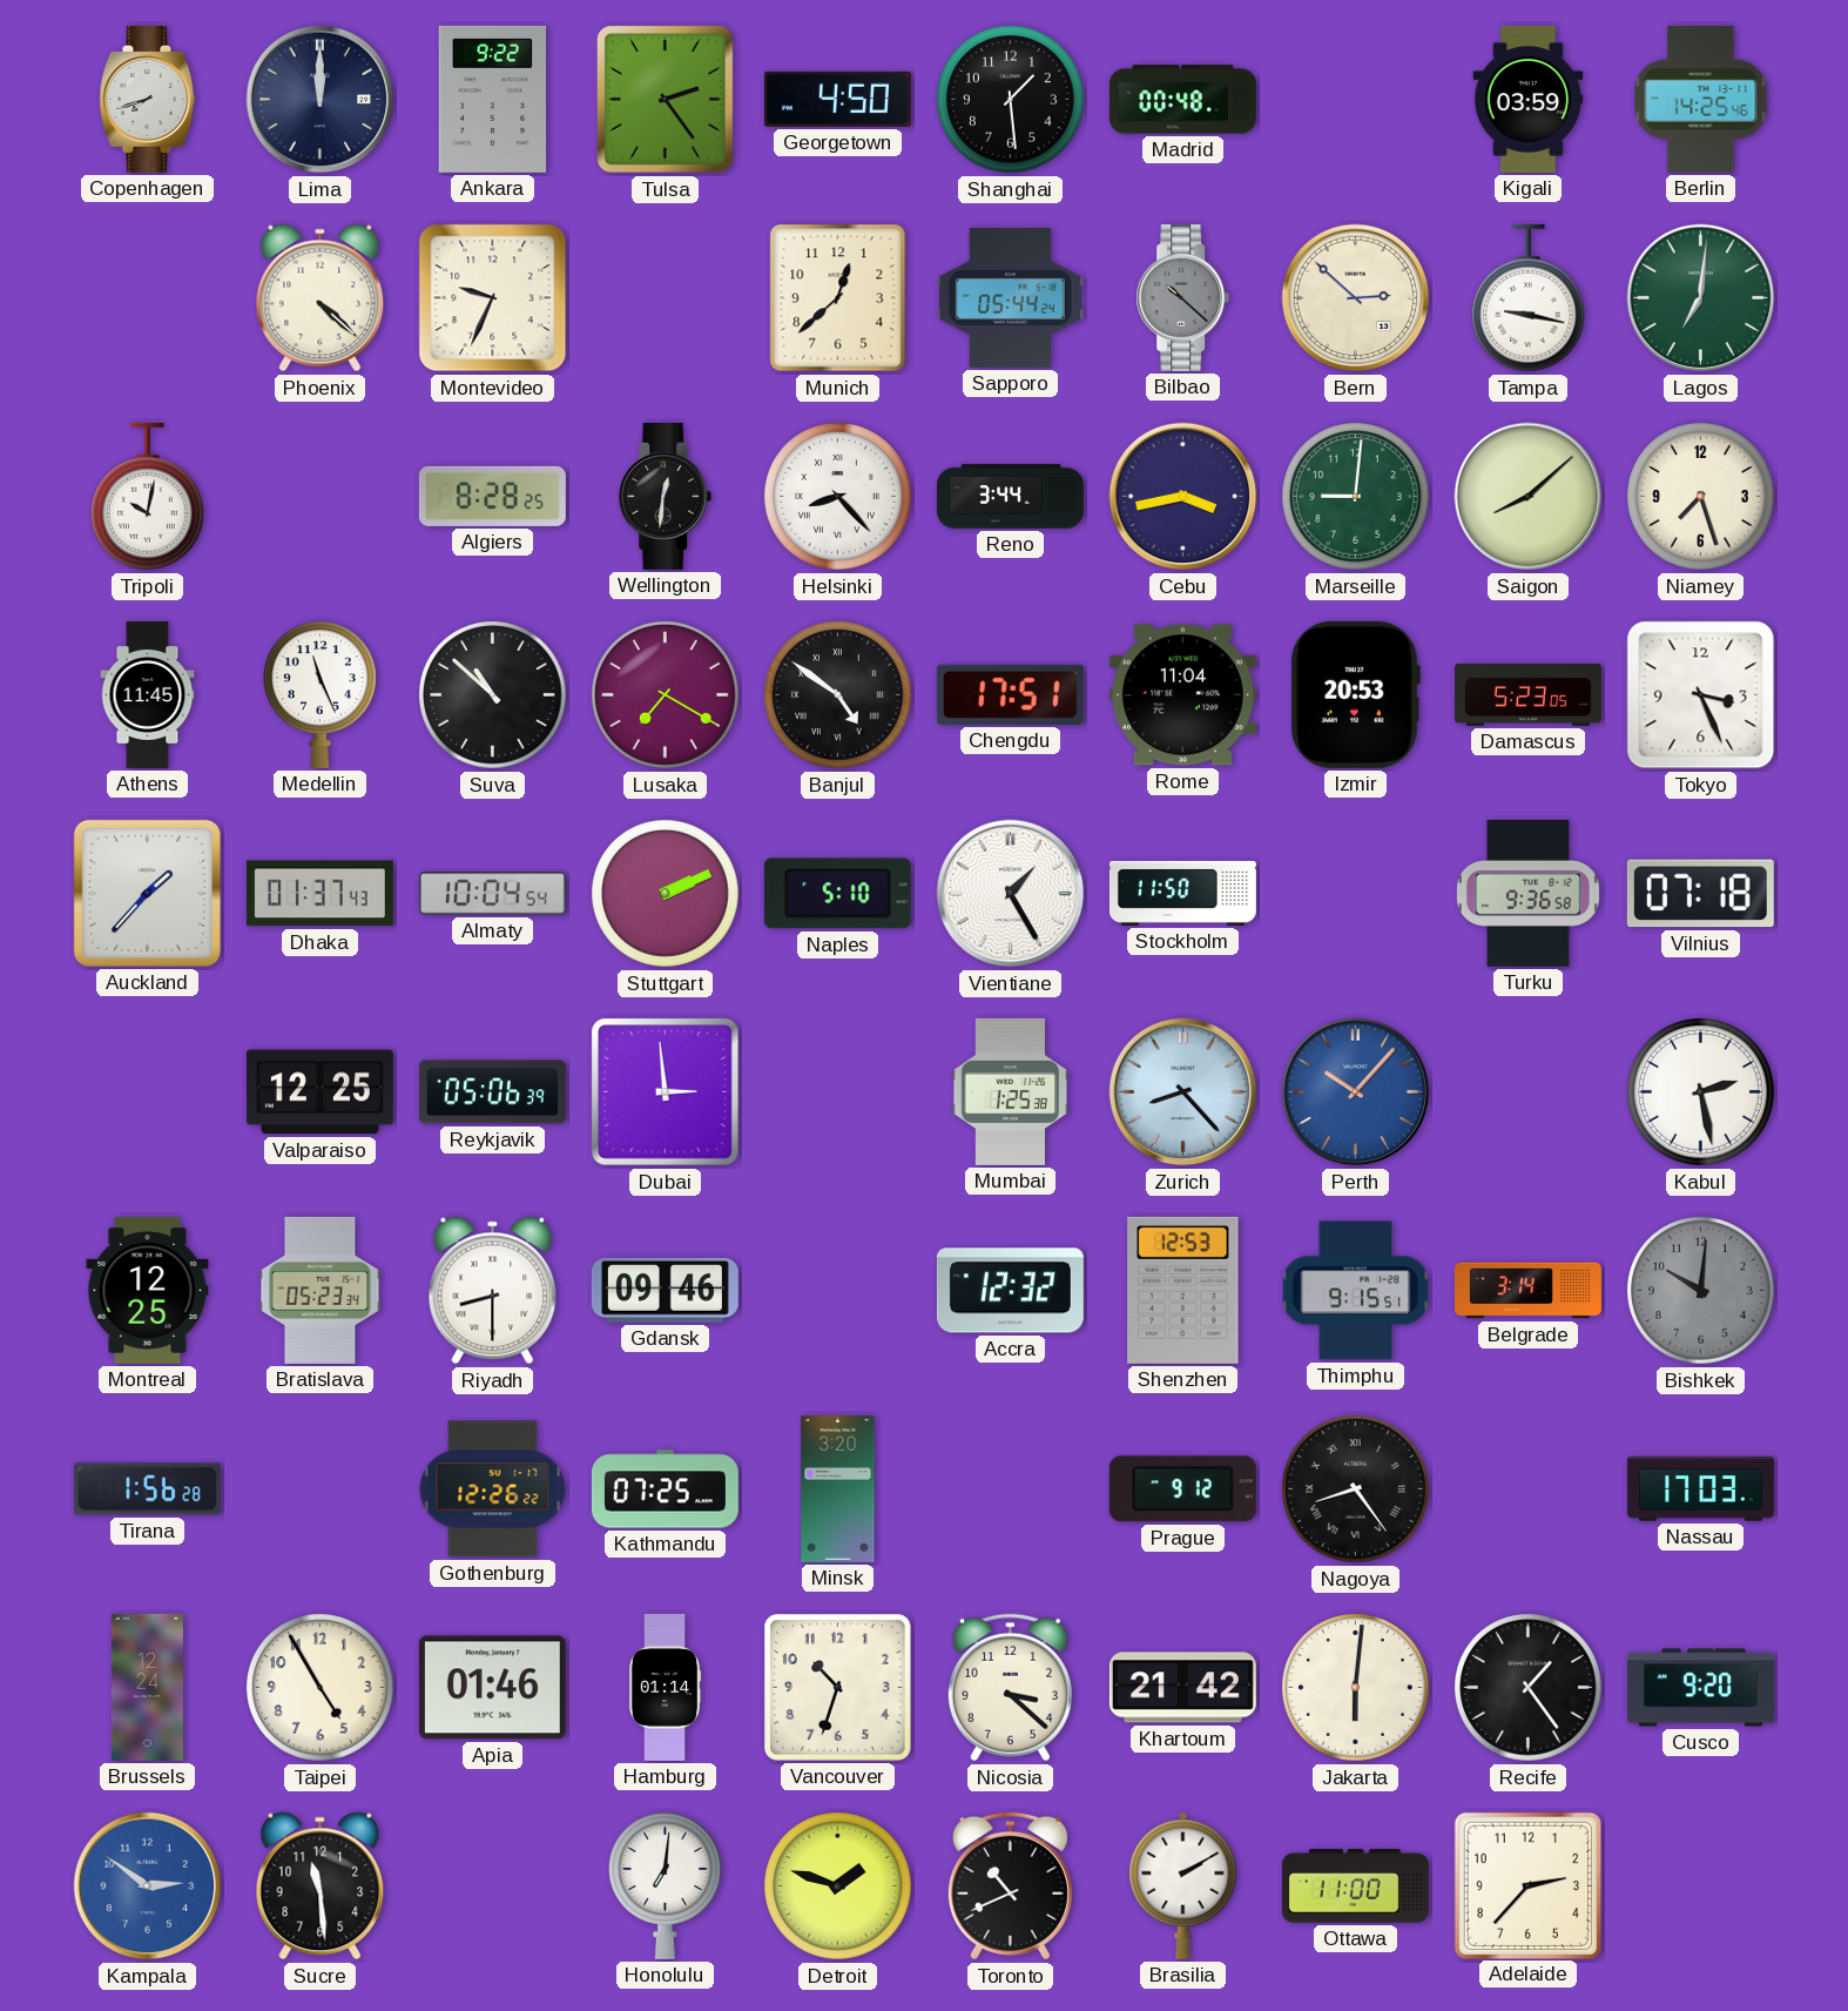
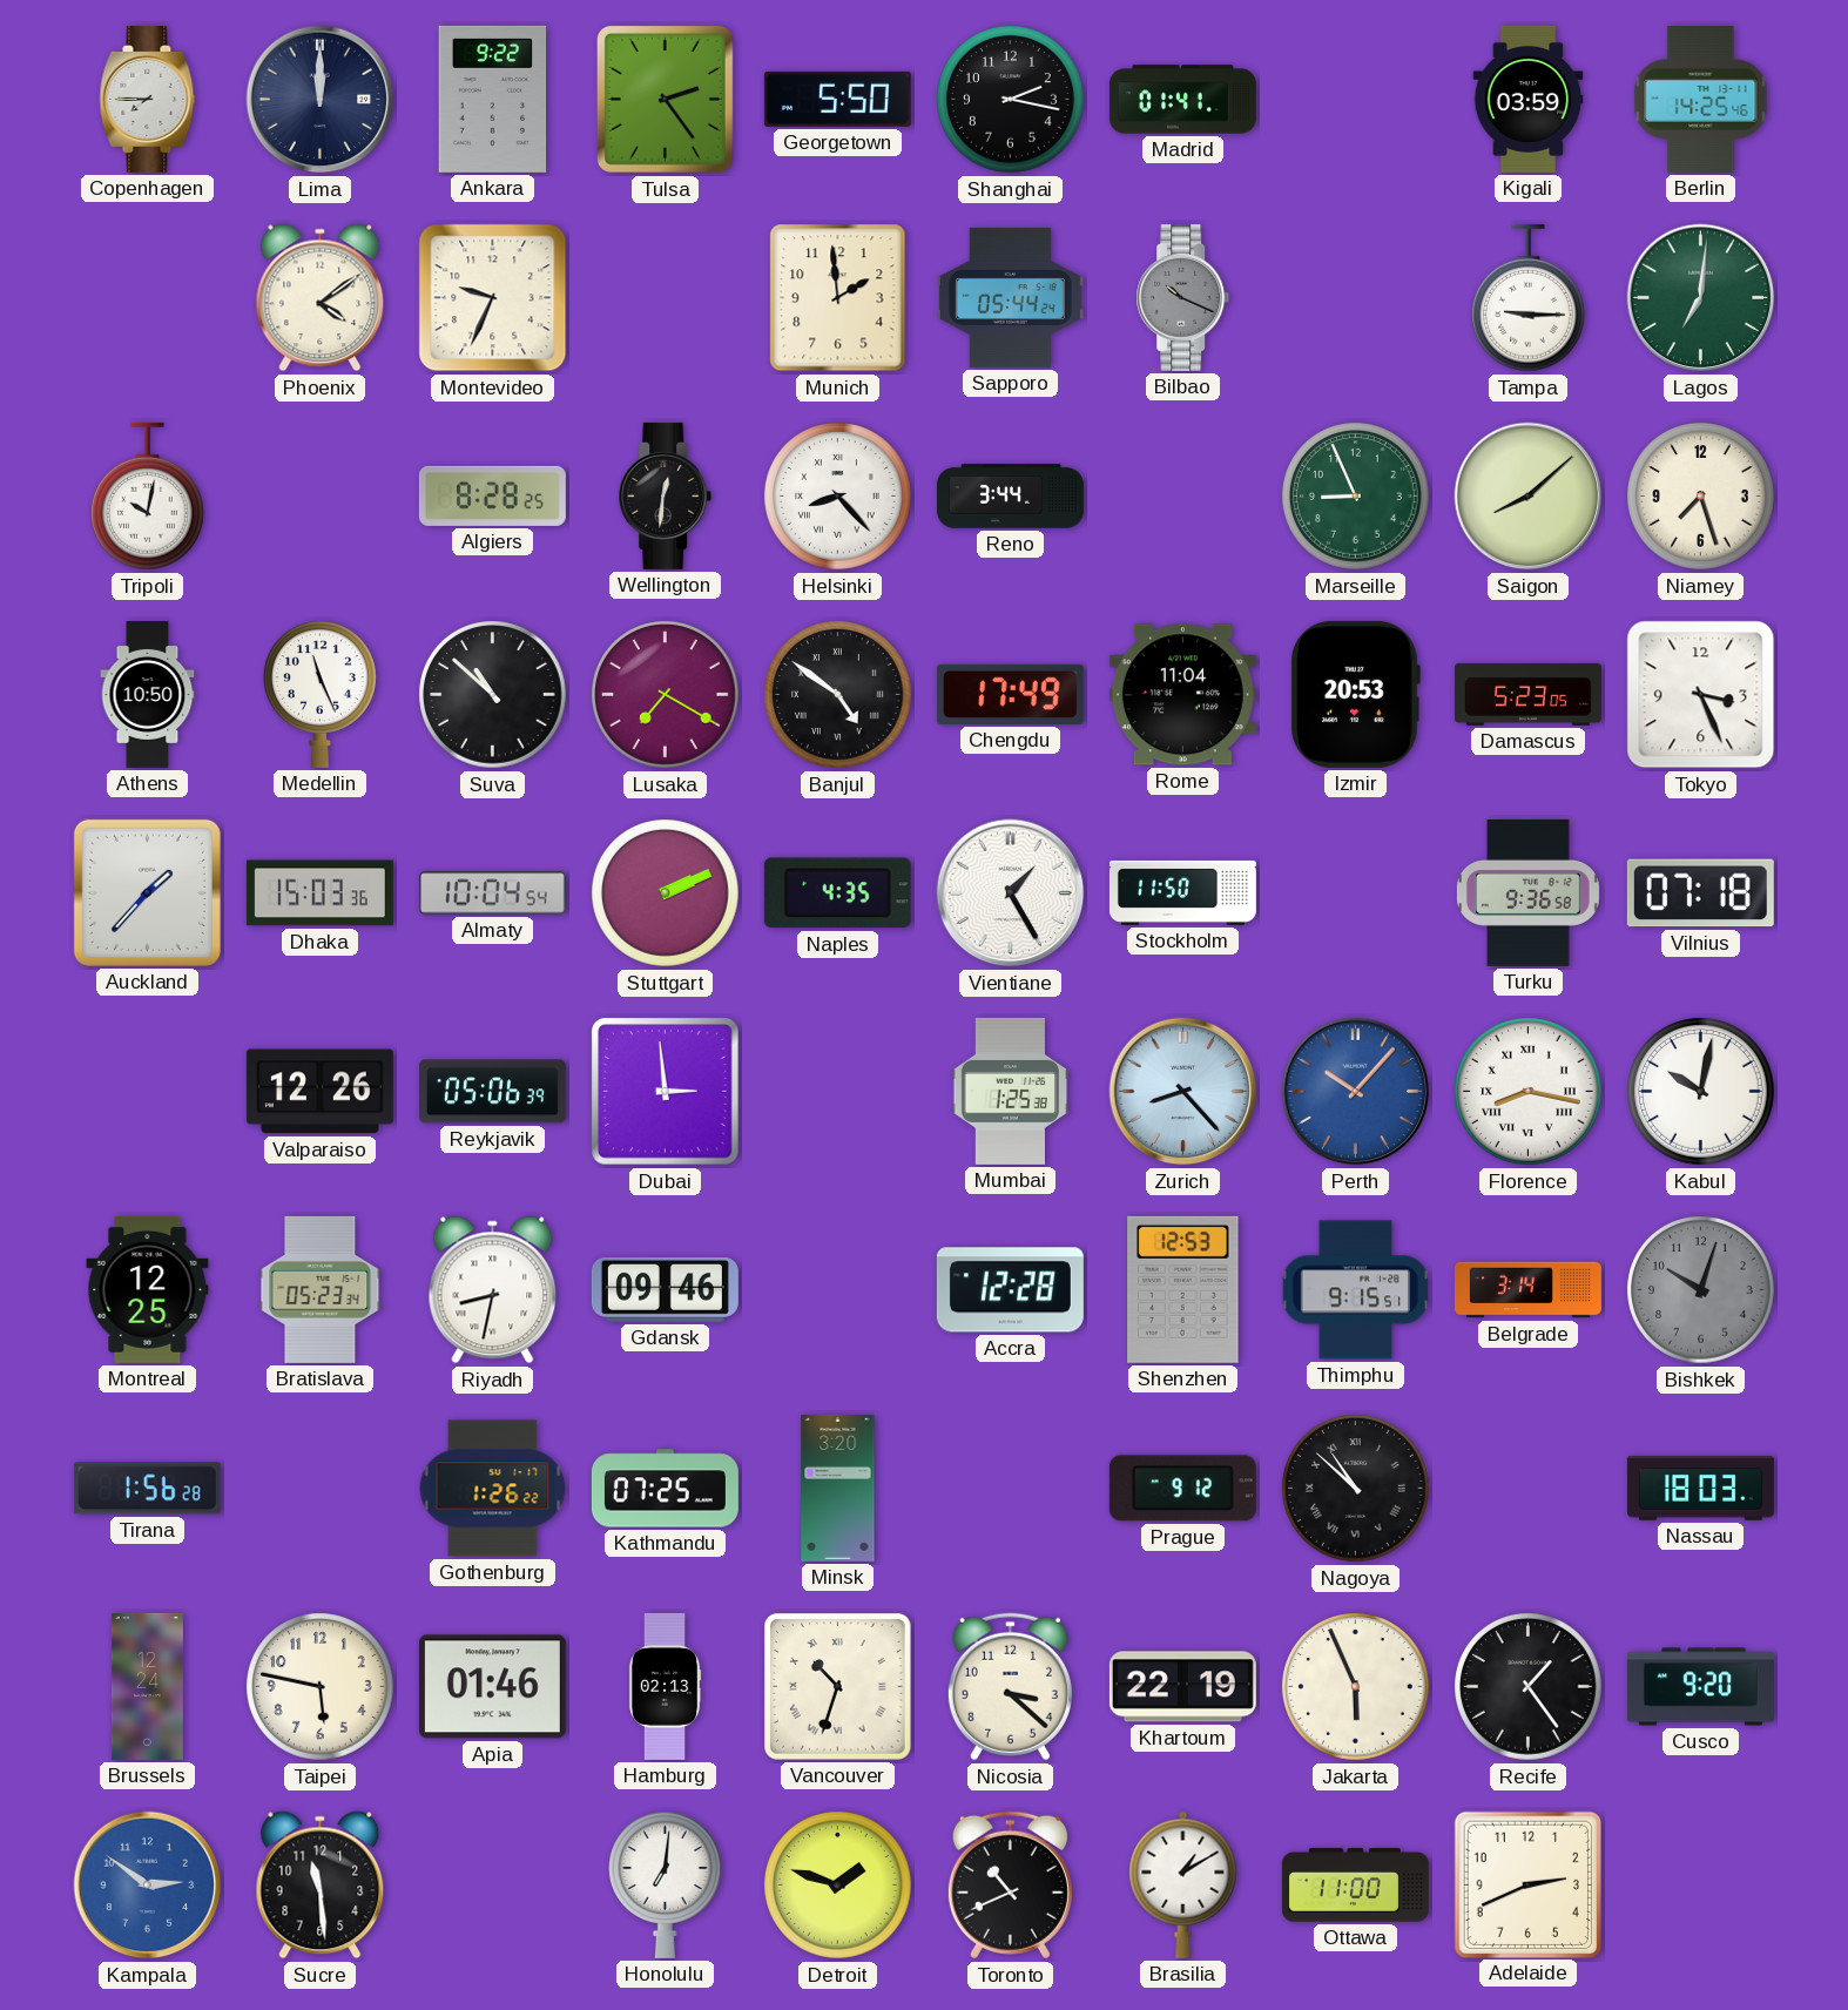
Copenhagen: 7:42 -> 7:45 (148, 99)
Georgetown: 4:50 -> 5:50 (837, 99)
Shanghai: 1:29 -> 2:17 (1011, 100)
Madrid: 00:48 -> 01:41 (1182, 100)
Phoenix: 4:22 -> 4:09 (321, 298)
Munich: 12:38 -> 1:59 (838, 298)
Bilbao: 10:22 -> 10:19 (1183, 297)
Bern: 2:52 -> none (1356, 298)
Tampa: 9:17 -> 9:15 (1529, 298)
Cebu: 3:43 -> none (1183, 497)
Marseille: 9:01 -> 8:56 (1356, 497)
Athens: 11:45 -> 10:50 (148, 694)
Chengdu: 17:51 -> 17:49 (1010, 694)
Dhaka: 01:37 -> 15:03 (319, 893)
Naples: 5:10 -> 4:35 (837, 893)
Valparaiso: 12:25 -> 12:26 (319, 1092)
Florence: none -> 8:17 (1529, 1092)
Kabul: 2:28 -> 10:02 (1701, 1092)
Riyadh: 8:30 -> 8:32 (493, 1290)
Accra: 12:32 -> 12:28 (1010, 1290)
Bishkek: 10:01 -> 10:03 (1701, 1290)
Gothenburg: 12:26 -> 1:26 (493, 1489)
Nagoya: 8:24 -> 10:52 (1356, 1489)
Nassau: 17:03 -> 18:03 (1700, 1489)
Taipei: 4:55 -> 5:47 (321, 1687)
Hamburg: 01:14 -> 02:13 (665, 1686)
Vancouver numerals: Arabic -> Roman (838, 1687)
Khartoum: 21:42 -> 22:19 (1182, 1687)
Jakarta: 6:01 -> 5:56 (1356, 1687)
Brasilia: 2:10 -> 1:10 (1183, 1884)
Adelaide: 2:37 -> 2:41 (1527, 1884)
